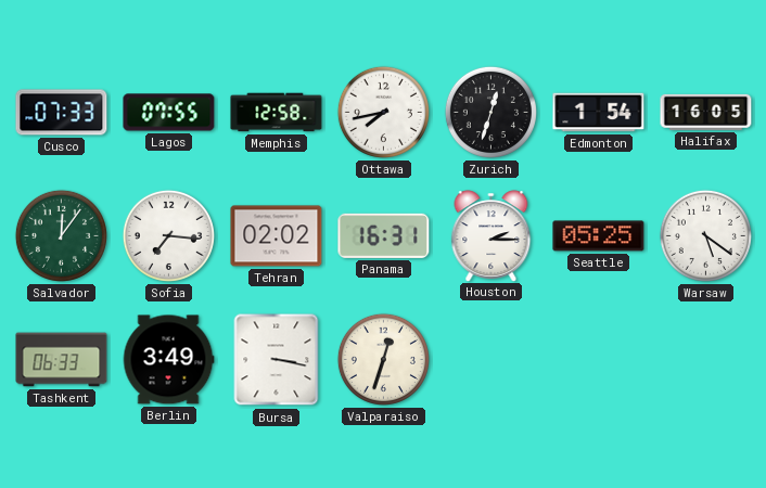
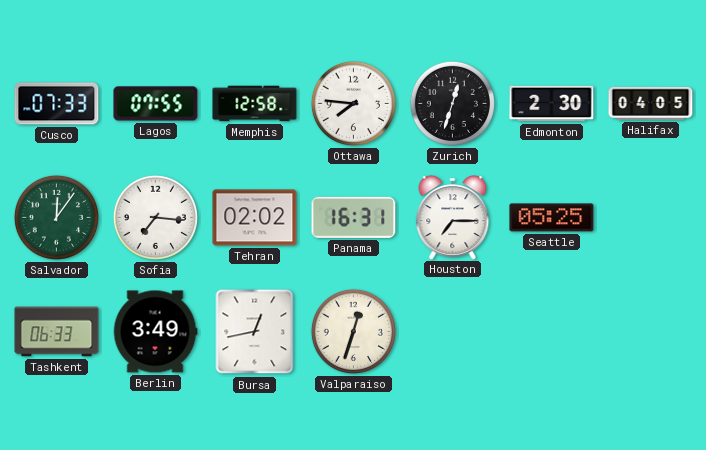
Ottawa: 7:43 -> 7:46 (353, 103)
Edmonton: 1:54 -> 2:30 (552, 104)
Halifax: 16:05 -> 04:05 (651, 103)
Houston: 2:15 -> 7:15 (453, 217)
Warsaw: 5:21 -> none (705, 235)
Bursa: 3:17 -> 12:43 (255, 332)
